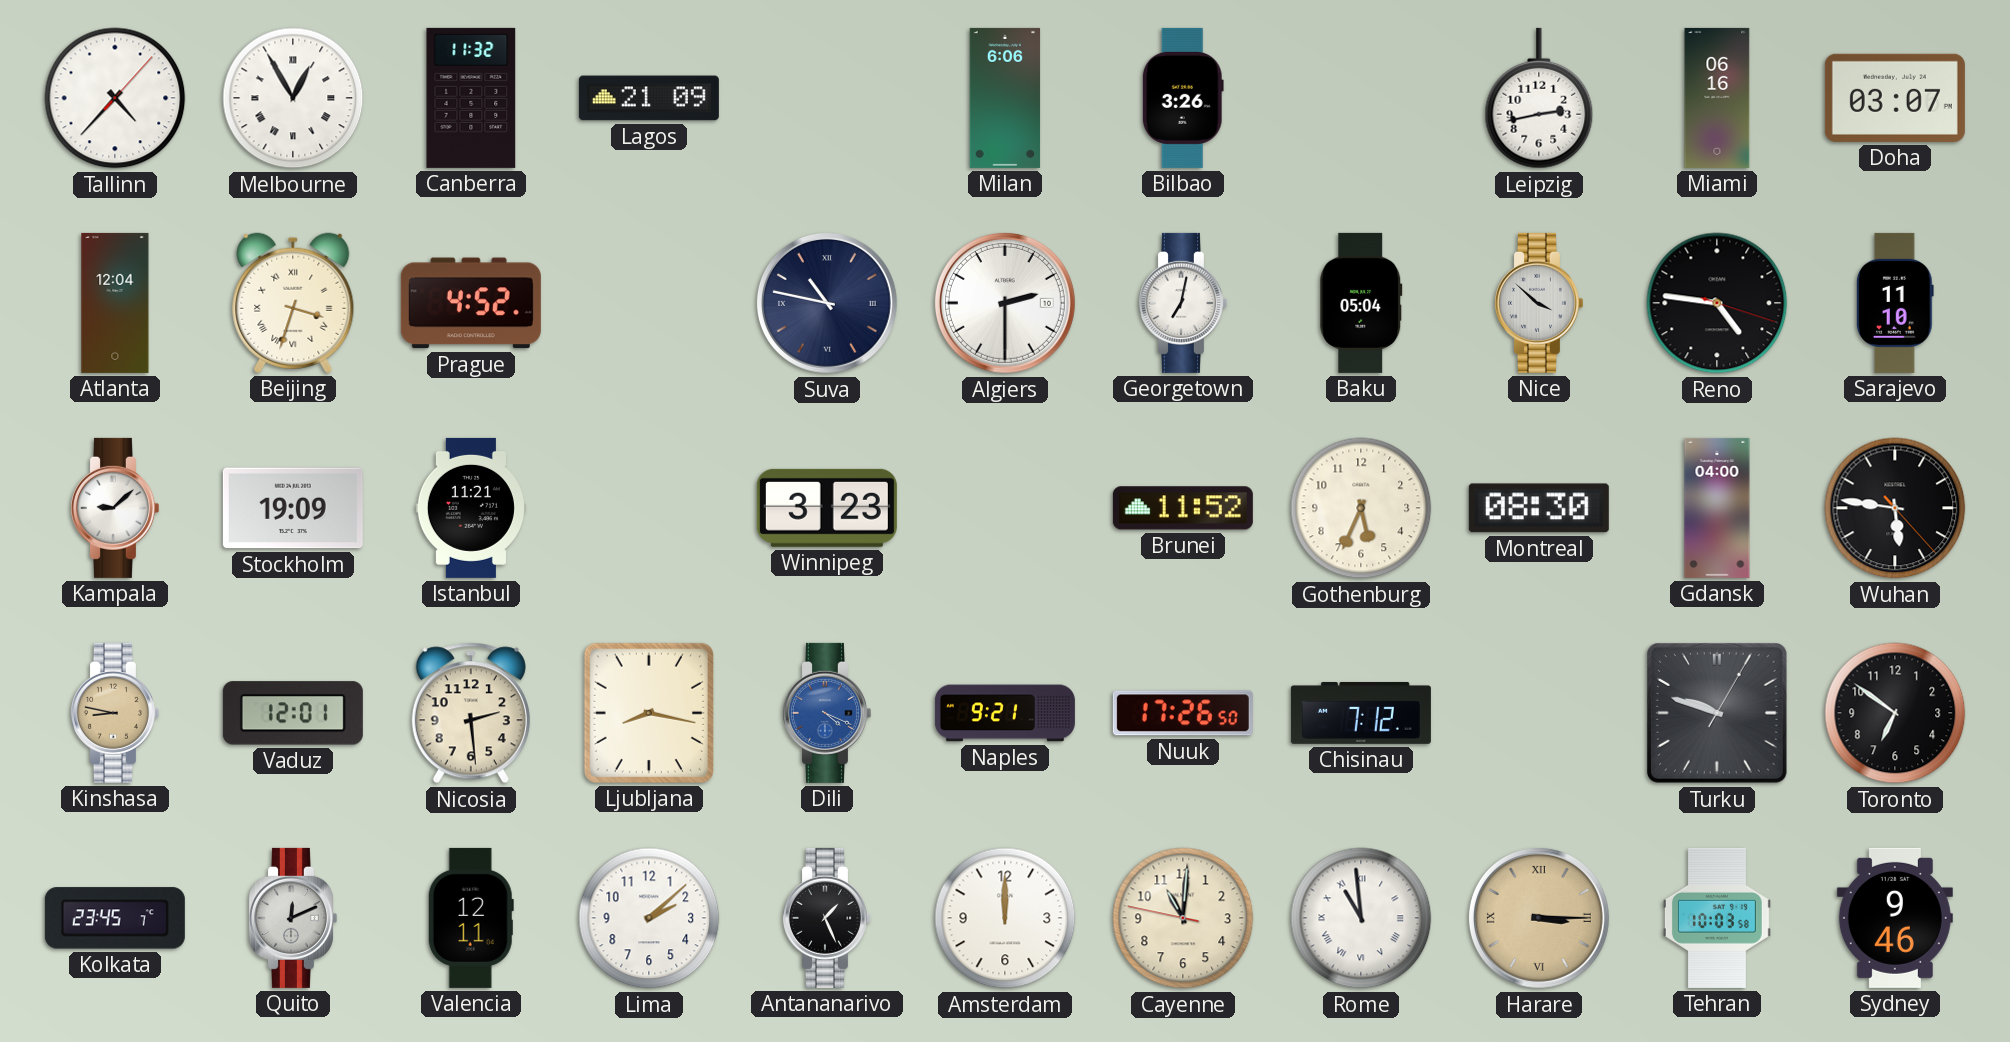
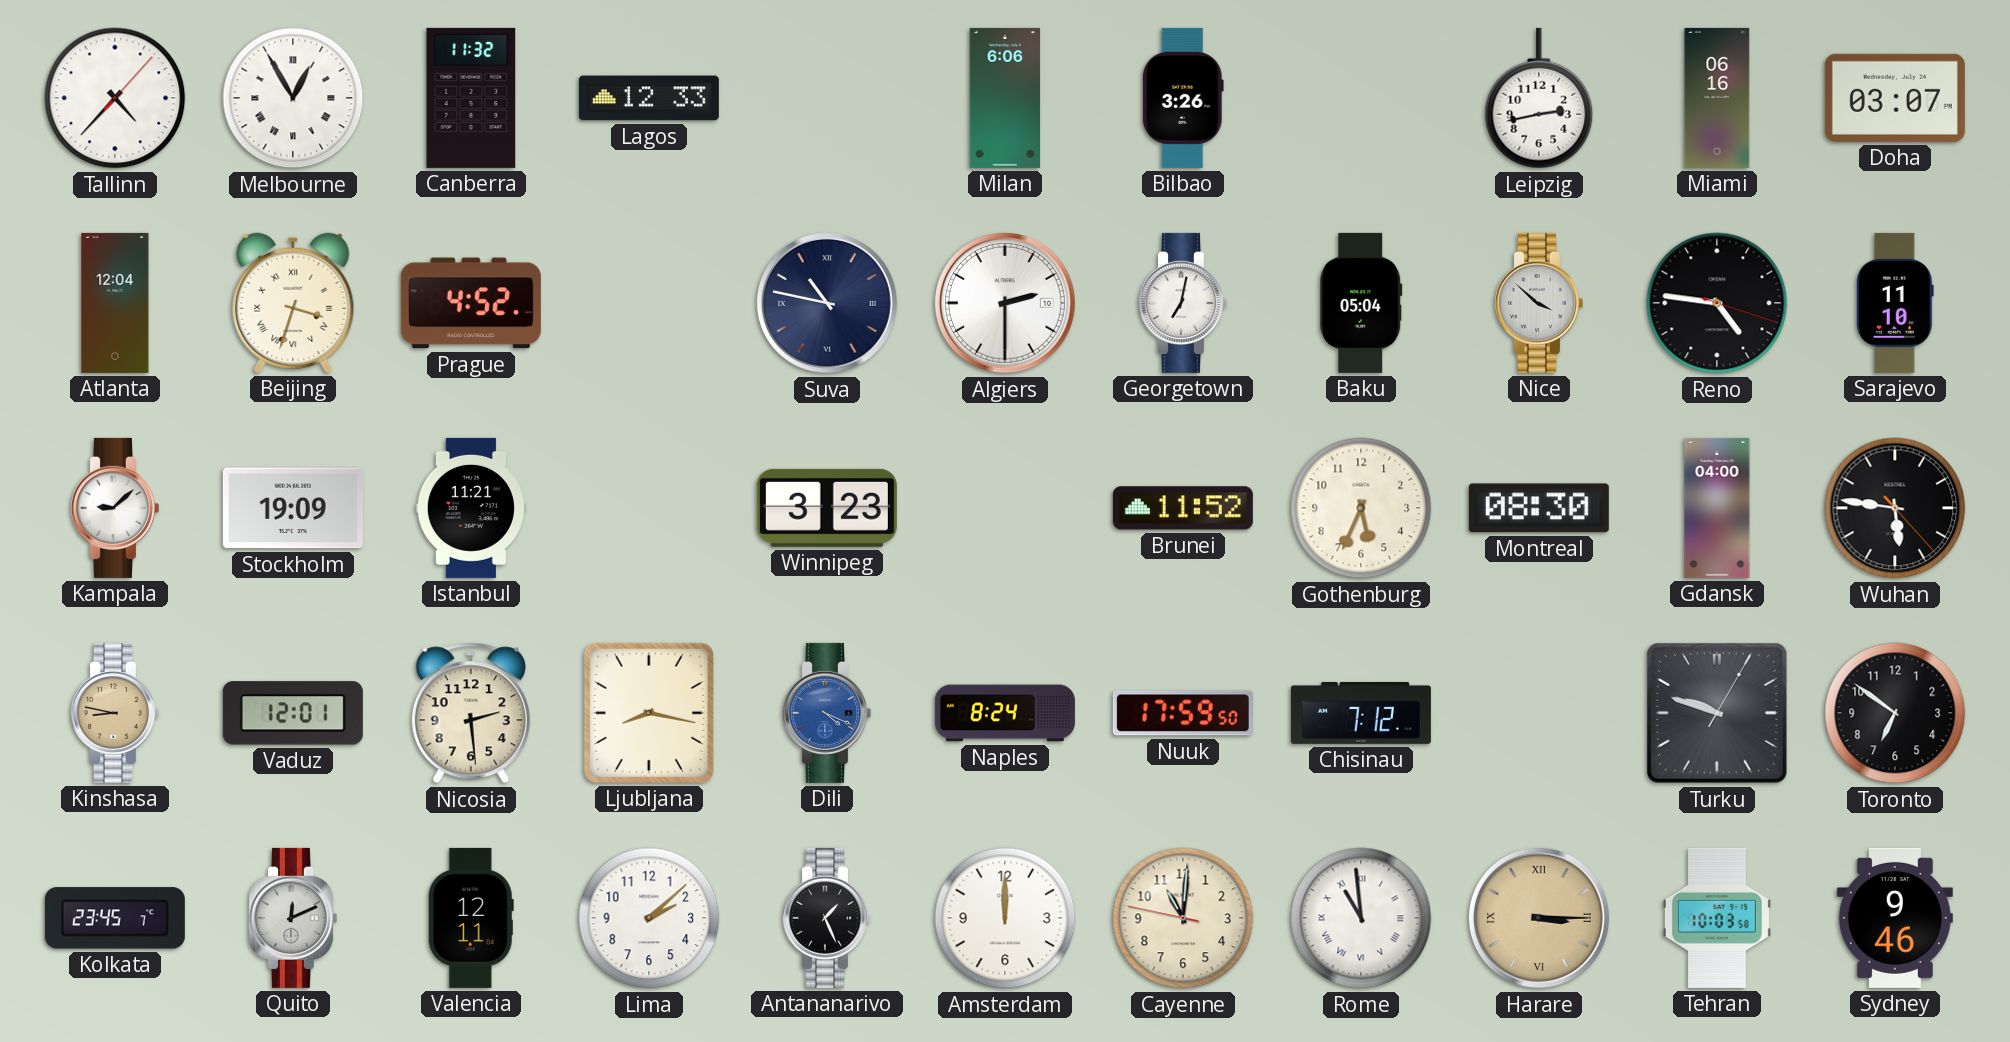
Lagos: 21:09 -> 12:33 (649, 98)
Naples: 9:21 -> 8:24 (1005, 713)
Nuuk: 17:26 -> 17:59 (1183, 713)
